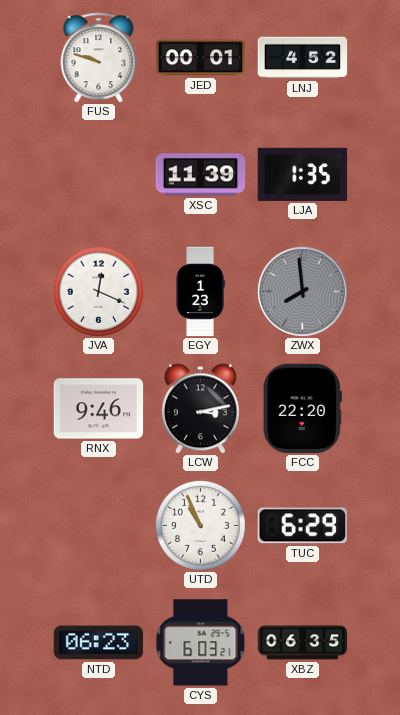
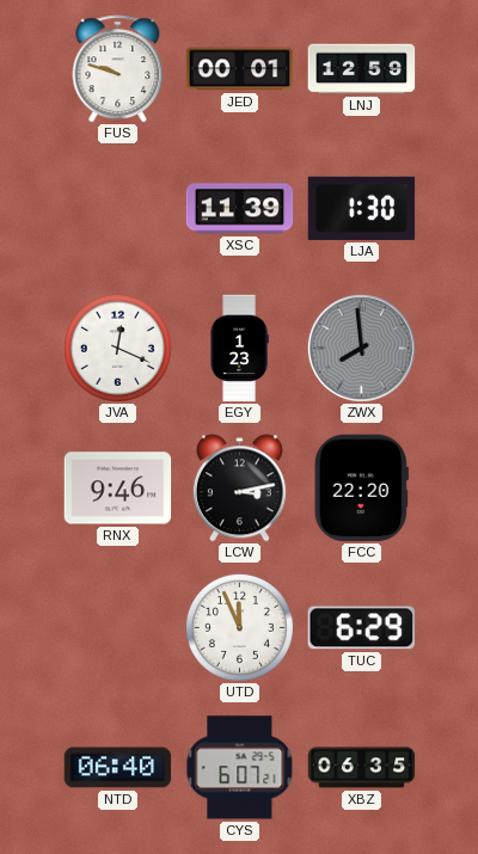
LNJ: 4:52 -> 12:59 (362, 69)
LJA: 1:35 -> 1:30 (362, 208)
UTD: 10:56 -> 11:56 (239, 627)
NTD: 06:23 -> 06:40 (118, 768)
CYS: 6:03 -> 6:07 (240, 768)
